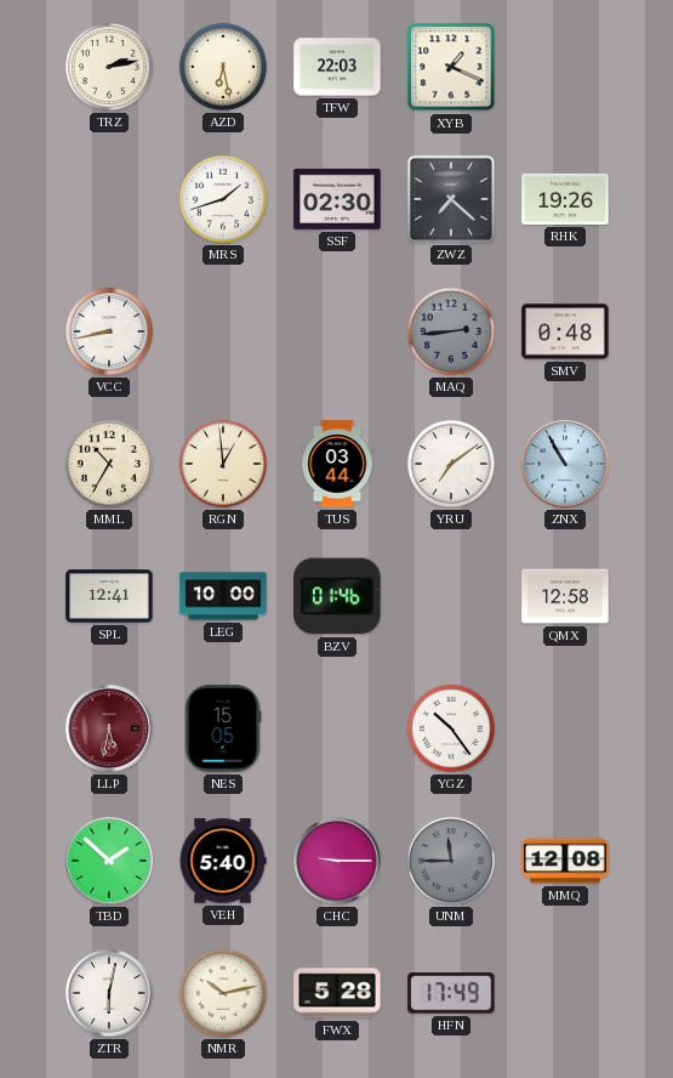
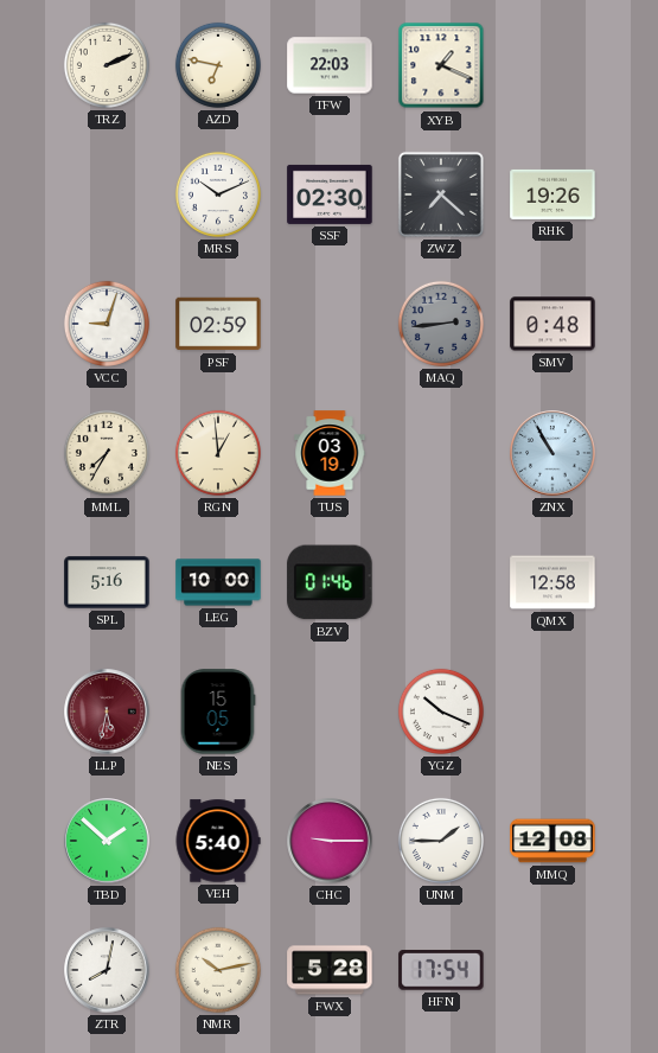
TRZ: 2:13 -> 2:11 (107, 65)
AZD: 6:28 -> 6:47 (218, 65)
MRS: 1:42 -> 10:11 (218, 194)
VCC: 8:43 -> 9:03 (107, 324)
PSF: none -> 02:59 (218, 324)
MML: 10:35 -> 7:35 (107, 453)
TUS: 03:44 -> 03:19 (330, 453)
YRU: 7:09 -> none (451, 464)
SPL: 12:41 -> 5:16 (107, 582)
YGZ: 10:24 -> 10:19 (441, 711)
UNM: 11:45 -> 1:45 (441, 841)
UNM dial: grey -> white (441, 841)
ZTR: 6:02 -> 8:02 (107, 970)
HFN: 17:49 -> 17:54 (441, 970)
